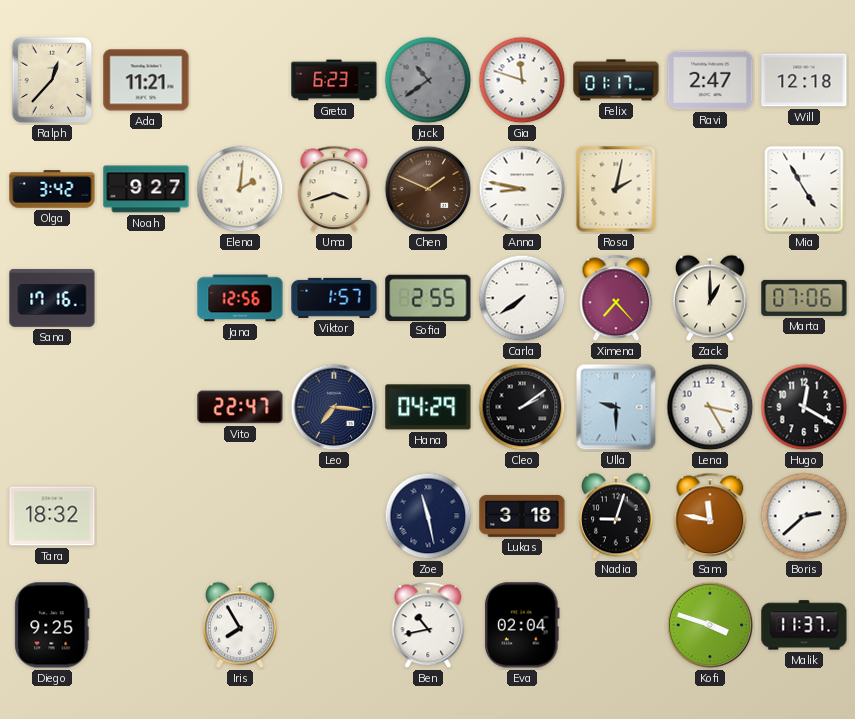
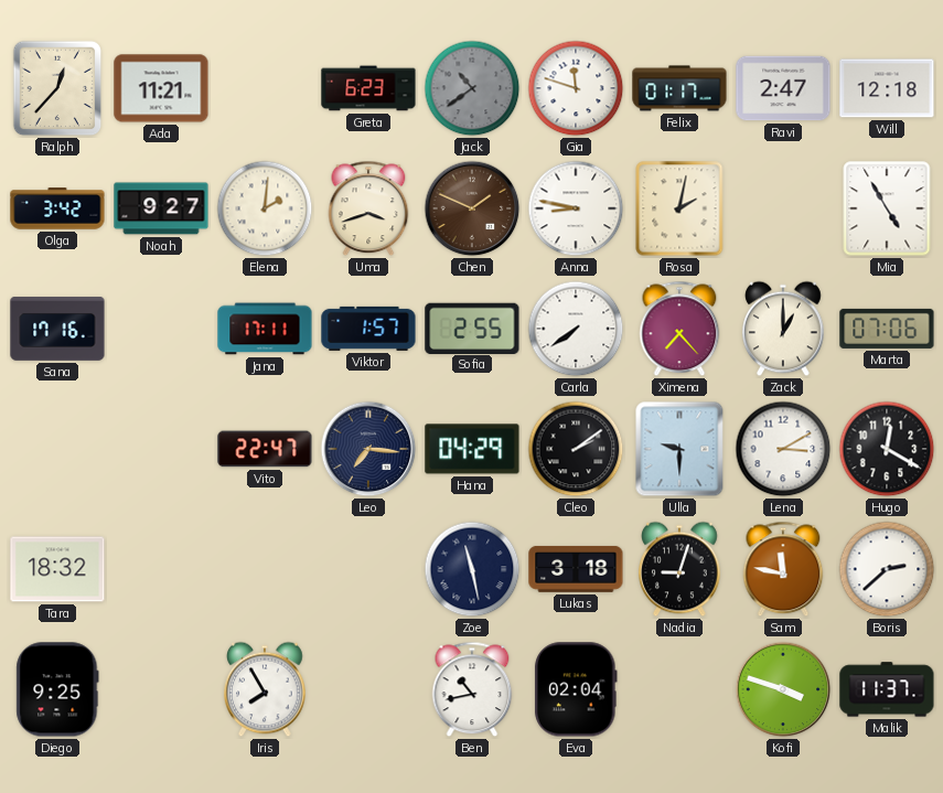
Jana: 12:56 -> 17:11 (265, 329)
Lena: 3:25 -> 3:10 (783, 449)
